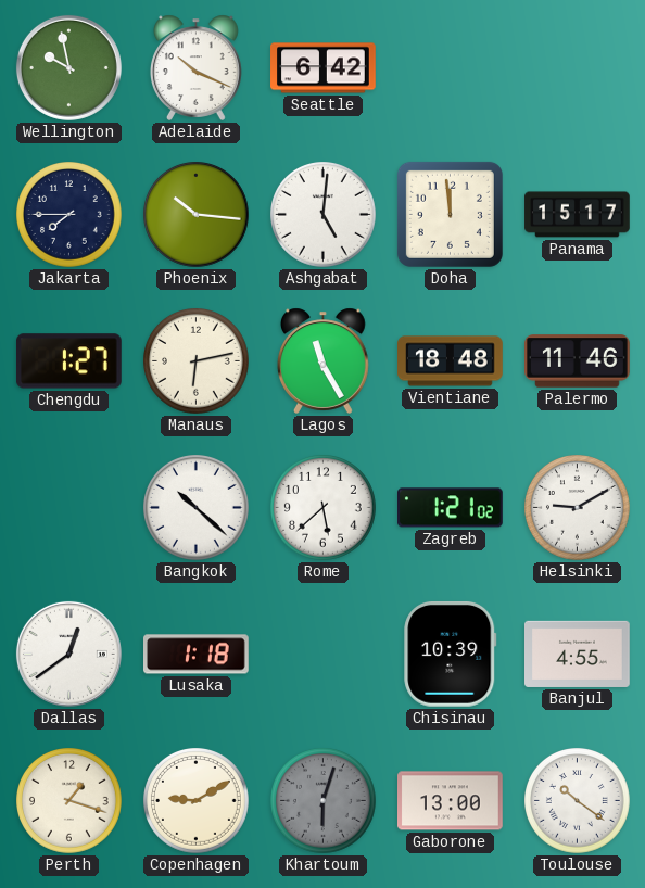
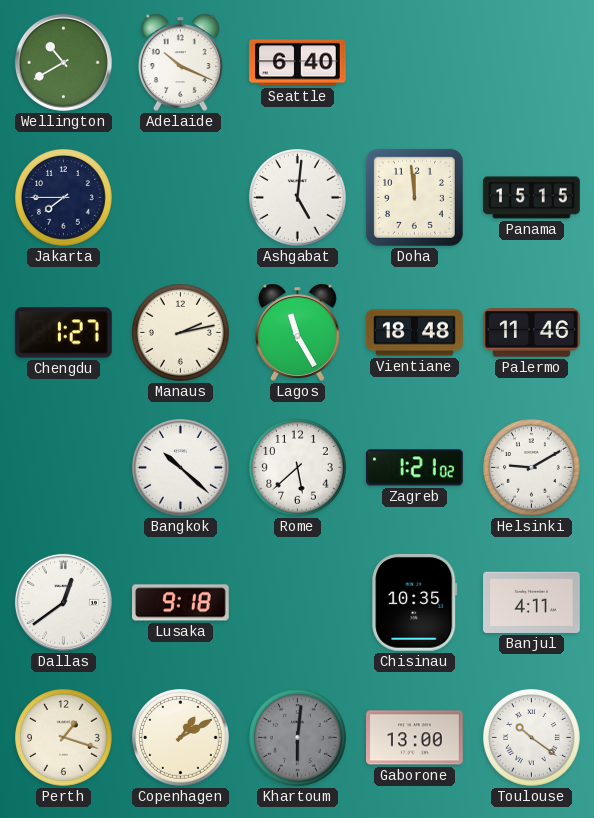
Wellington: 9:58 -> 10:40 (63, 62)
Seattle: 6:42 -> 6:40 (298, 63)
Phoenix: 10:16 -> none (197, 215)
Panama: 15:17 -> 15:15 (532, 198)
Manaus: 6:13 -> 2:13 (181, 333)
Lusaka: 1:18 -> 9:18 (181, 603)
Chisinau: 10:39 -> 10:35 (415, 602)
Banjul: 4:55 -> 4:11 (532, 602)
Copenhagen: 9:10 -> 1:10 (181, 738)
Khartoum: 6:03 -> 6:01 (298, 738)
